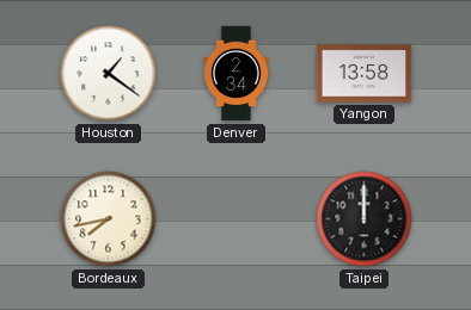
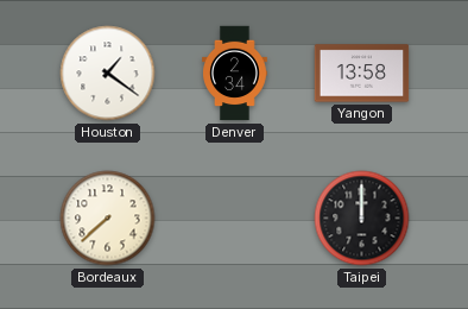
Bordeaux: 7:43 -> 7:38 (108, 219)
